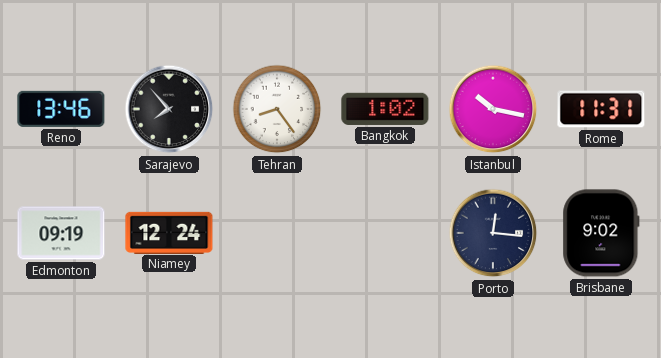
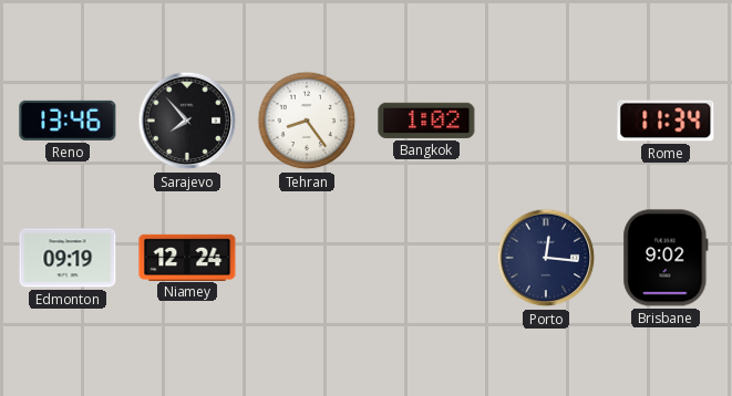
Istanbul: 10:17 -> none (493, 109)
Rome: 11:31 -> 11:34 (666, 121)
